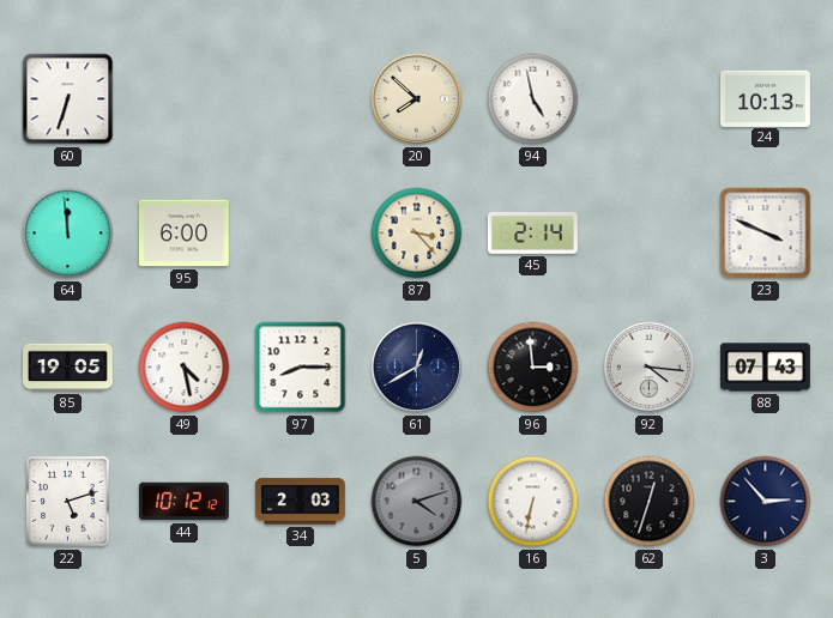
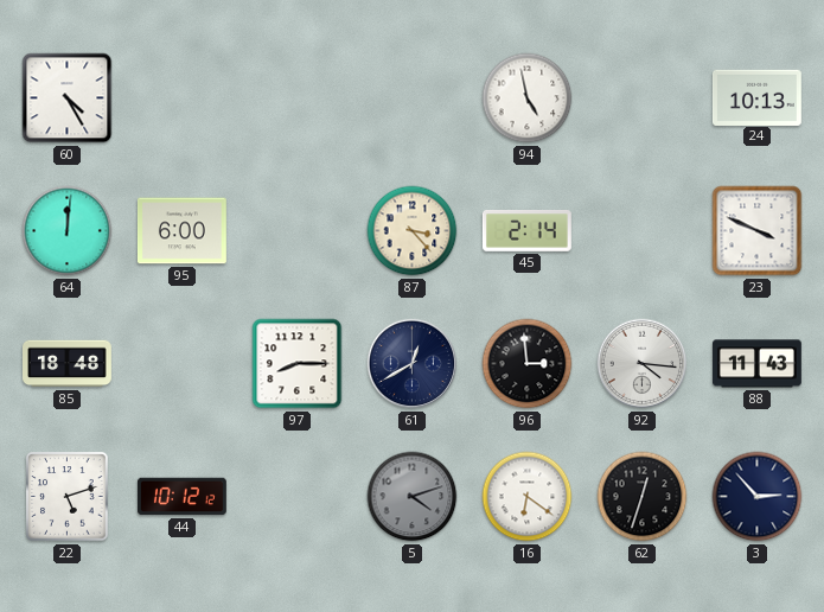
60: 6:33 -> 4:25 (68, 98)
20: 7:52 -> none (417, 99)
64: 11:59 -> 12:01 (68, 231)
85: 19:05 -> 18:48 (68, 364)
49: 4:28 -> none (185, 368)
88: 07:43 -> 11:43 (756, 364)
34: 2:03 -> none (300, 502)
16: 6:32 -> 6:21 (528, 497)
